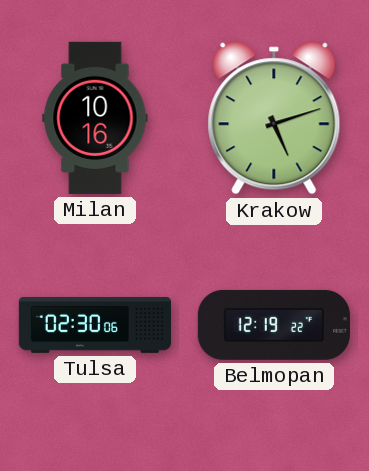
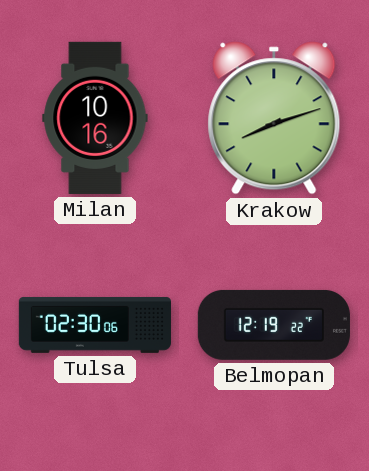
Krakow: 5:12 -> 8:12 (274, 118)
